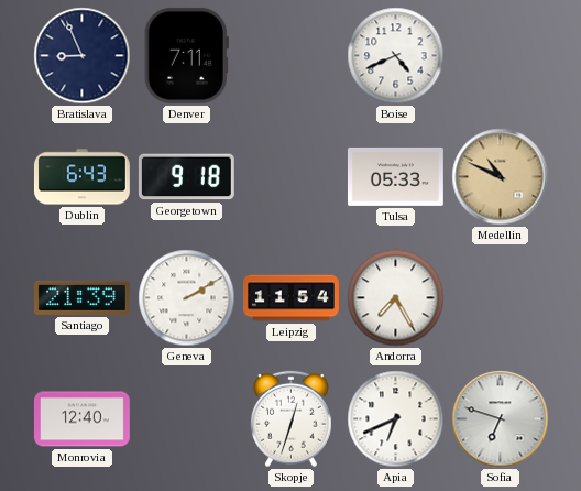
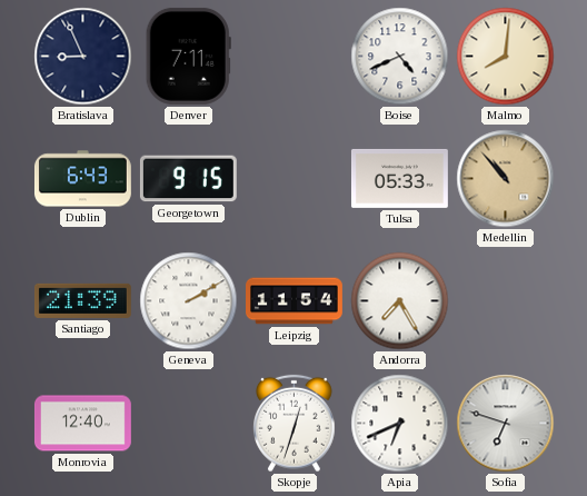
Malmo: none -> 8:01 (506, 57)
Georgetown: 9:18 -> 9:15 (188, 179)
Medellin: 10:49 -> 10:53 (506, 179)
